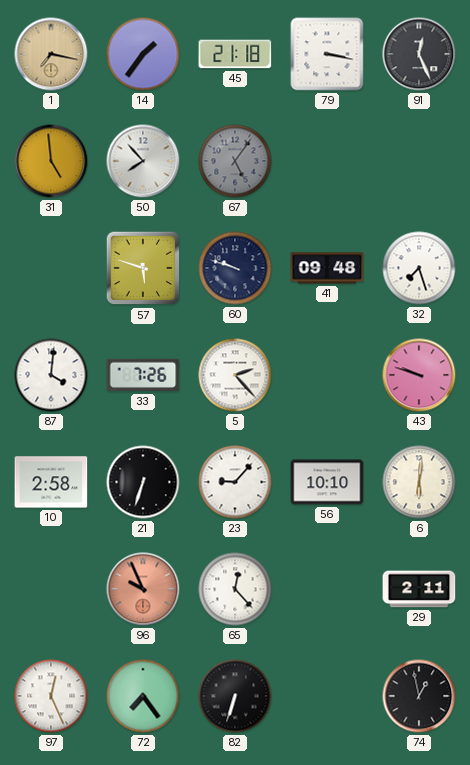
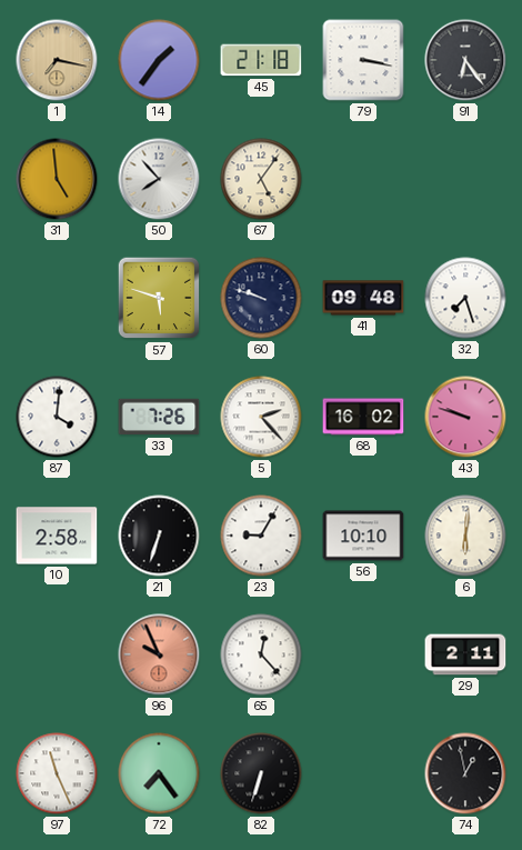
91: 12:26 -> 6:24 (465, 60)
67 dial: grey -> cream (261, 179)
68: none -> 16:02 (363, 417)
23: 9:07 -> 9:05 (261, 536)
97: 12:26 -> 11:26 (57, 773)
